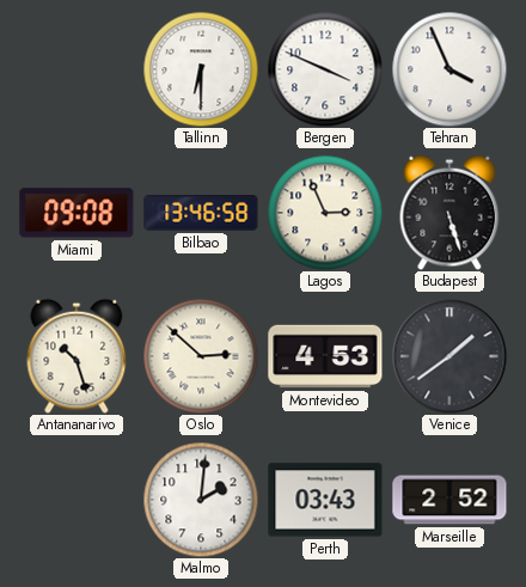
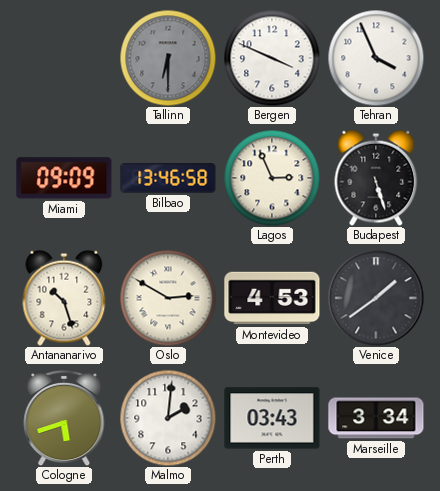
Tallinn dial: white -> grey (168, 58)
Miami: 09:08 -> 09:09 (64, 178)
Oslo: 2:52 -> 2:50 (168, 298)
Cologne: none -> 5:42 (64, 418)
Marseille: 2:52 -> 3:34 (376, 418)
